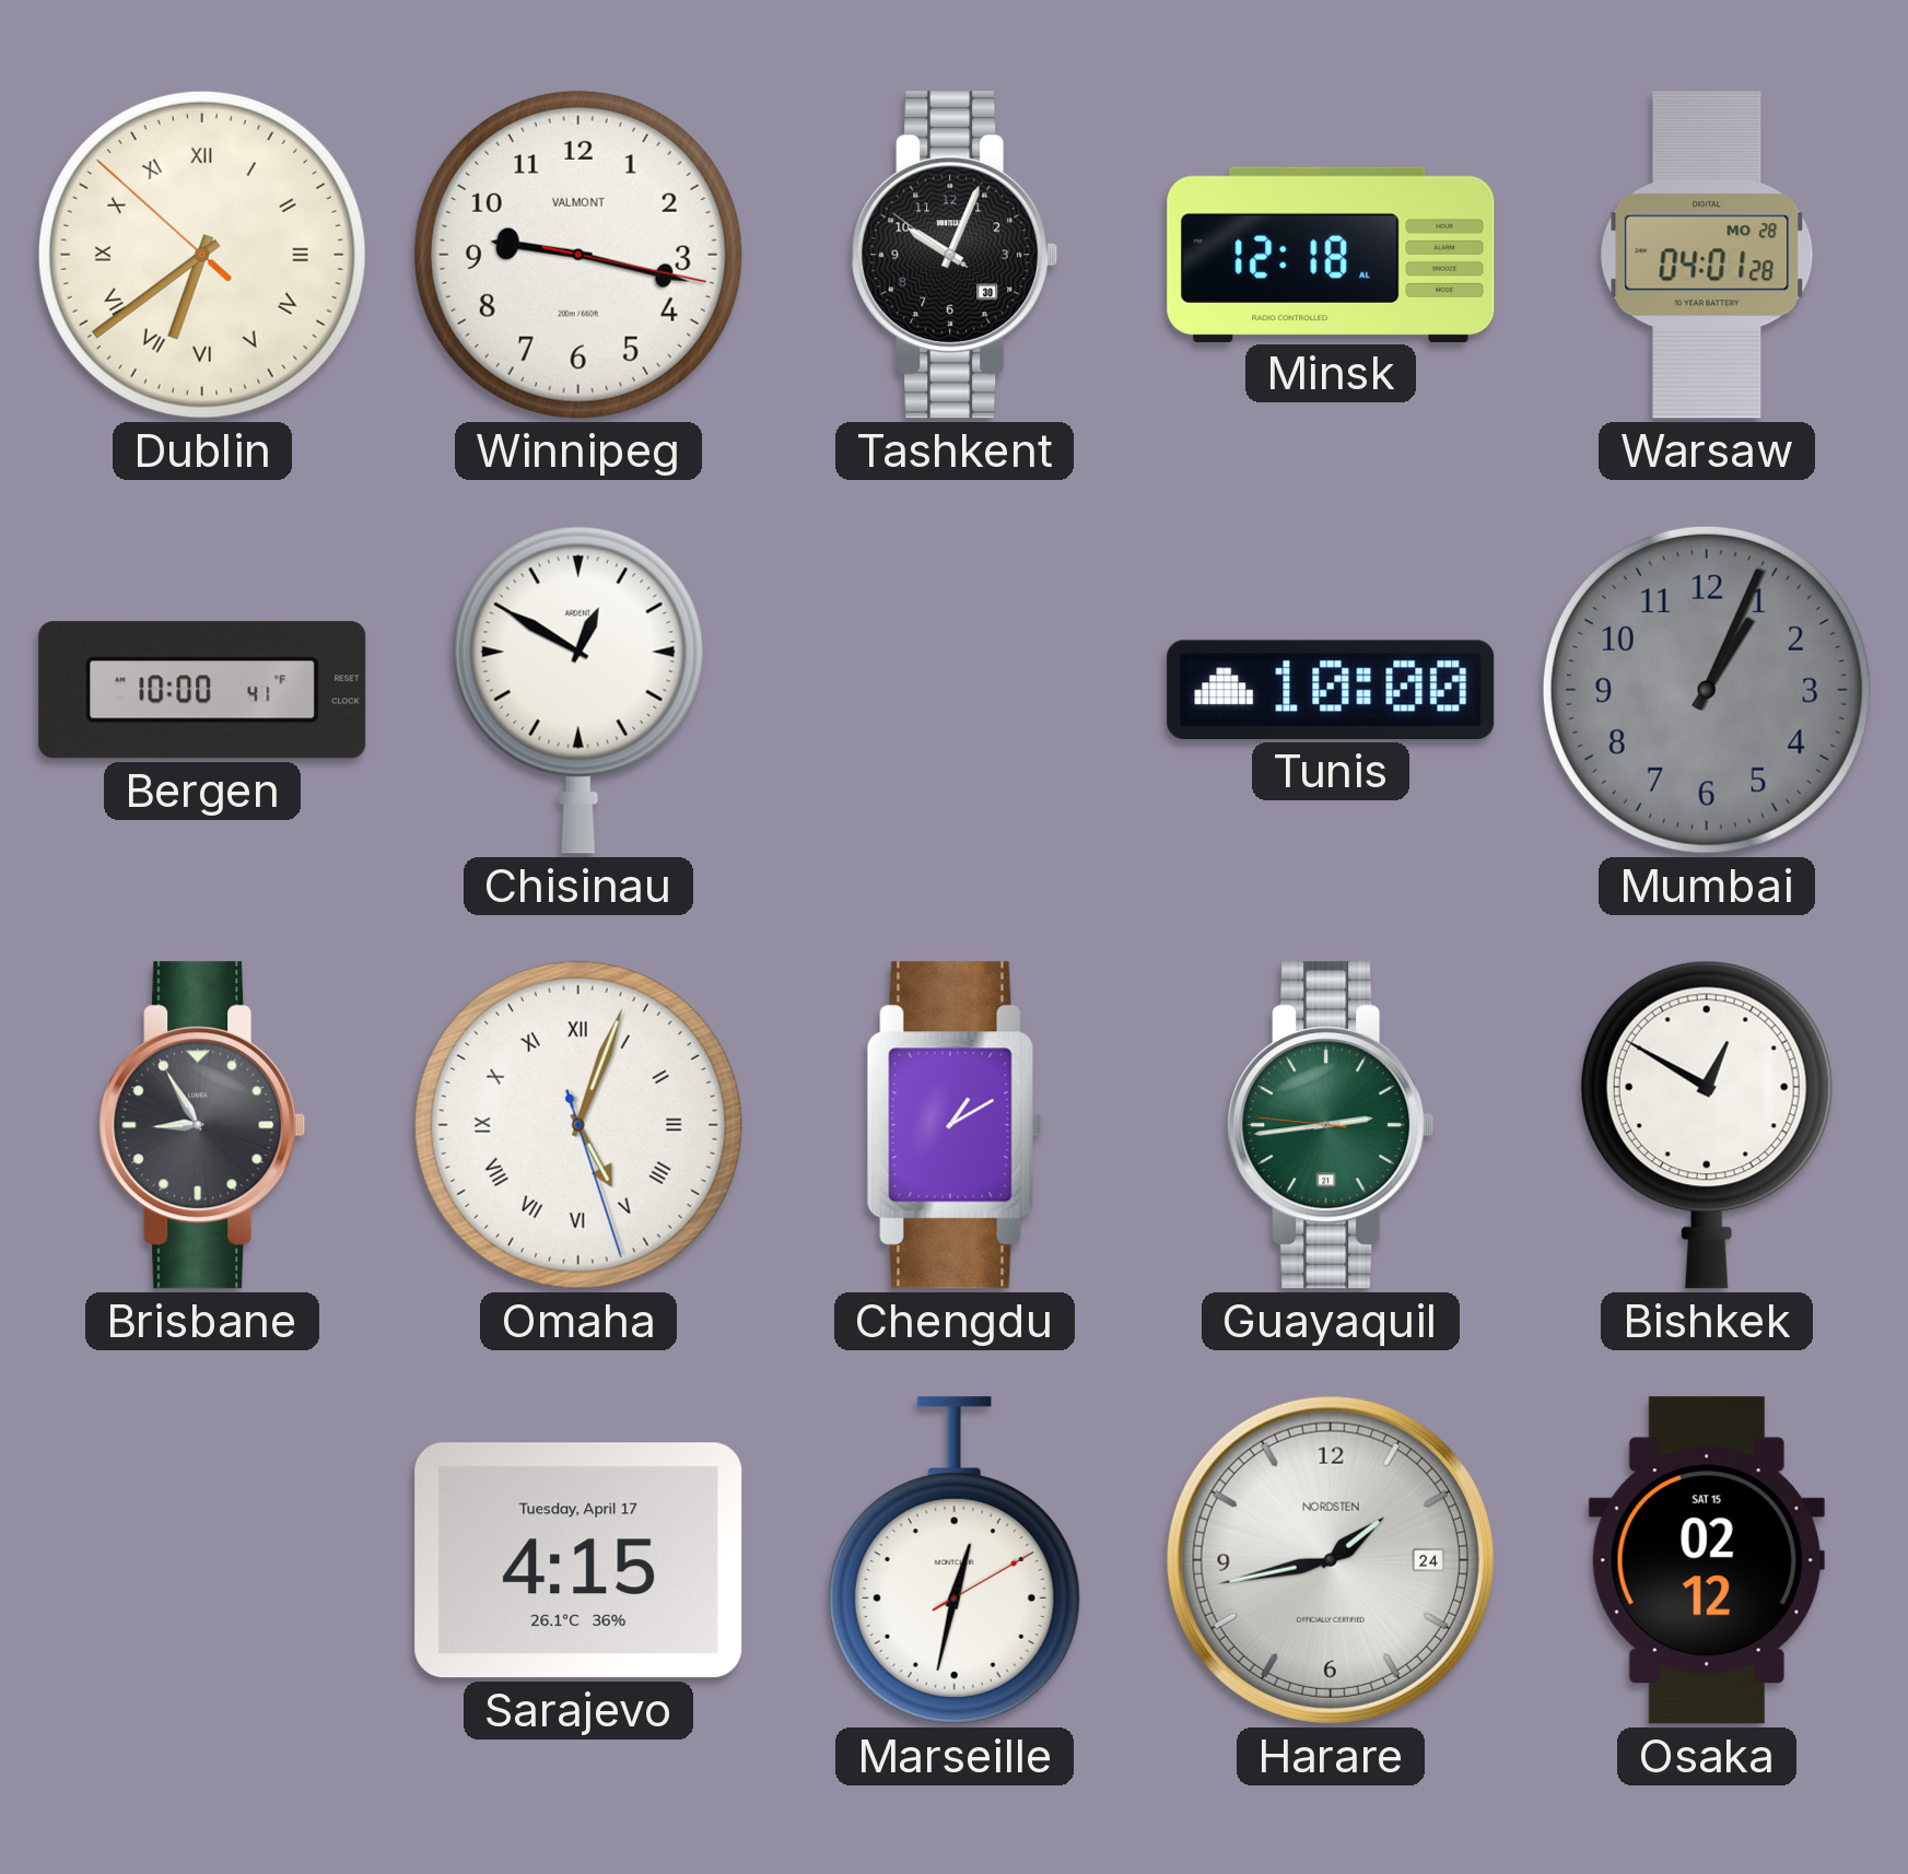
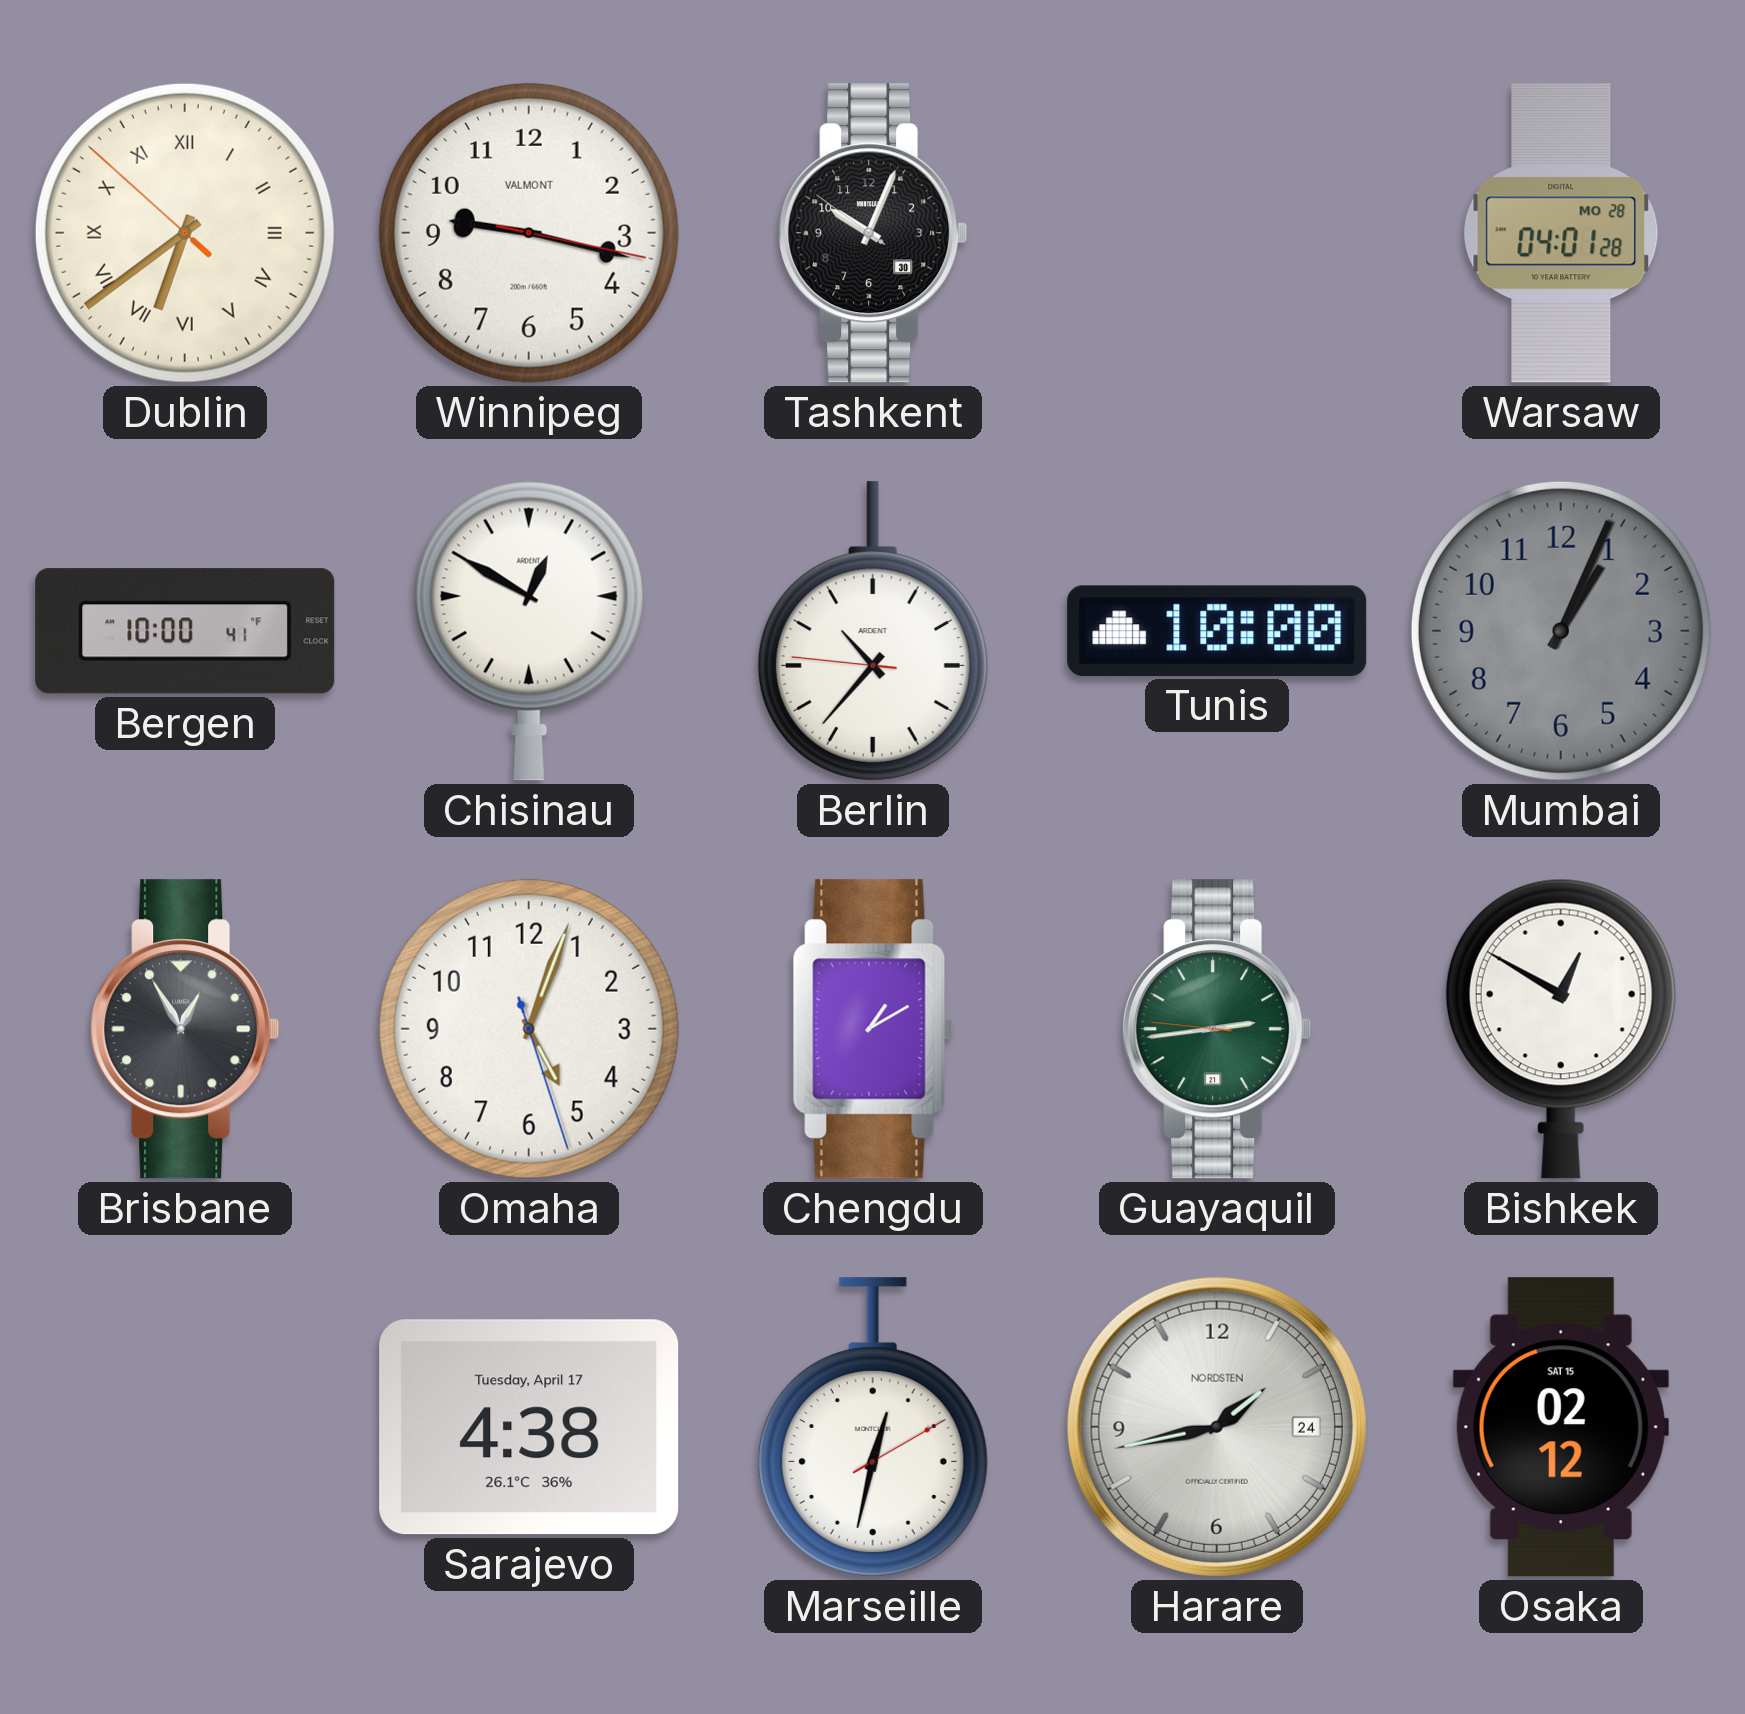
Minsk: 12:18 -> none (1331, 254)
Berlin: none -> 10:36 (873, 631)
Brisbane: 8:55 -> 12:55 (185, 1029)
Omaha numerals: Roman -> Arabic (529, 1029)
Sarajevo: 4:15 -> 4:38 (529, 1427)
